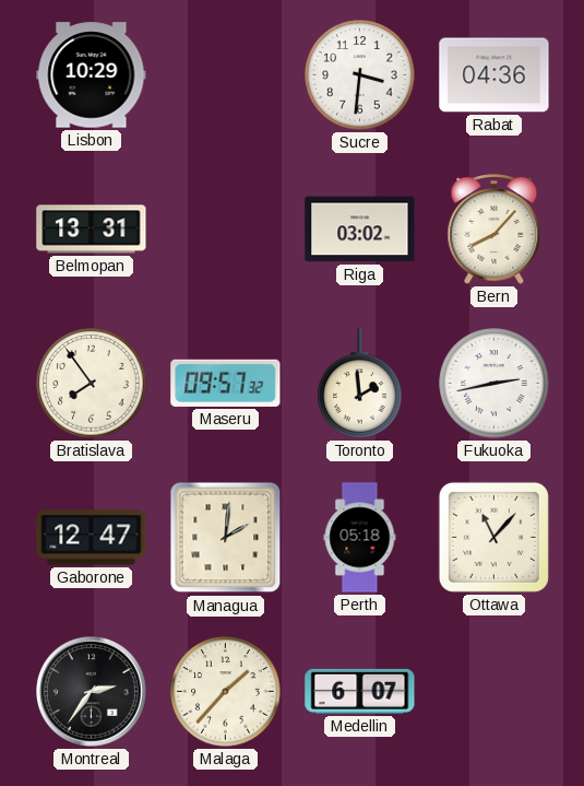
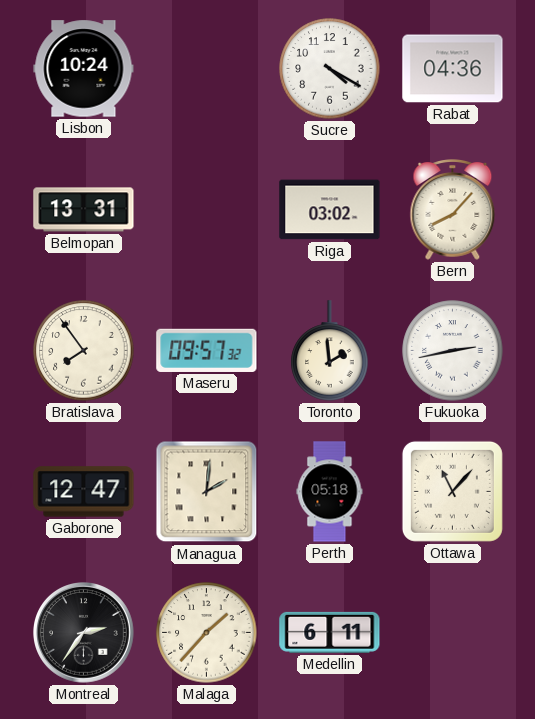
Lisbon: 10:29 -> 10:24 (84, 69)
Sucre: 3:31 -> 4:20 (330, 69)
Medellin: 6:07 -> 6:11 (330, 632)
